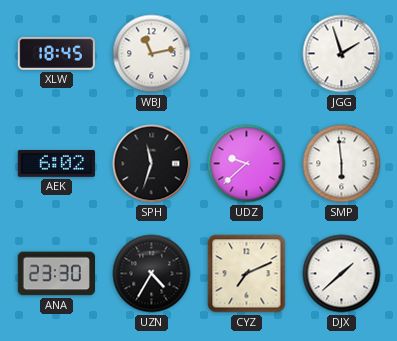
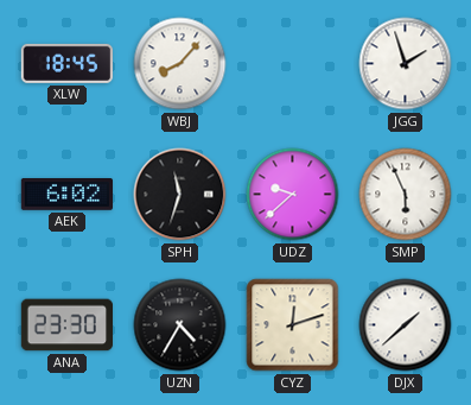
WBJ: 11:13 -> 8:07 (180, 64)
SMP: 5:59 -> 5:56 (406, 195)
CYZ: 7:11 -> 12:12 (293, 325)
